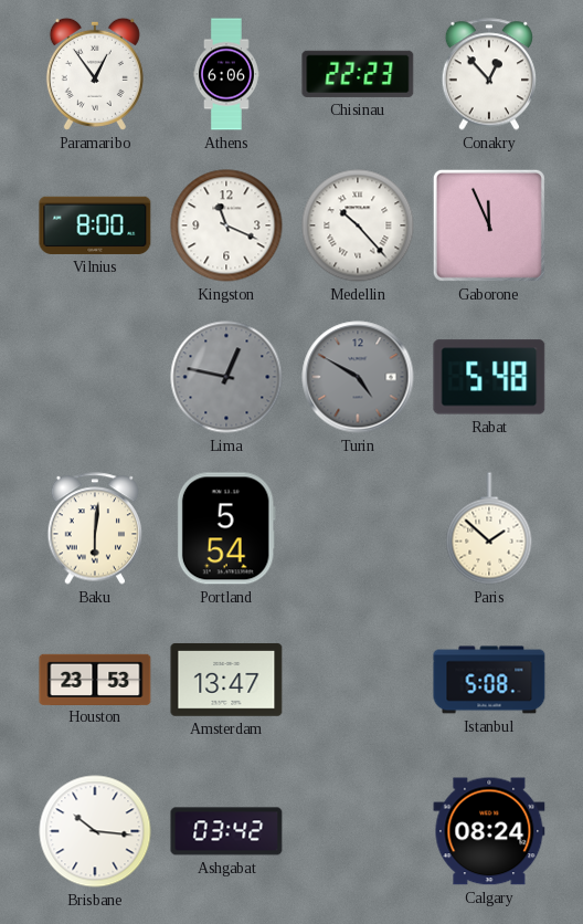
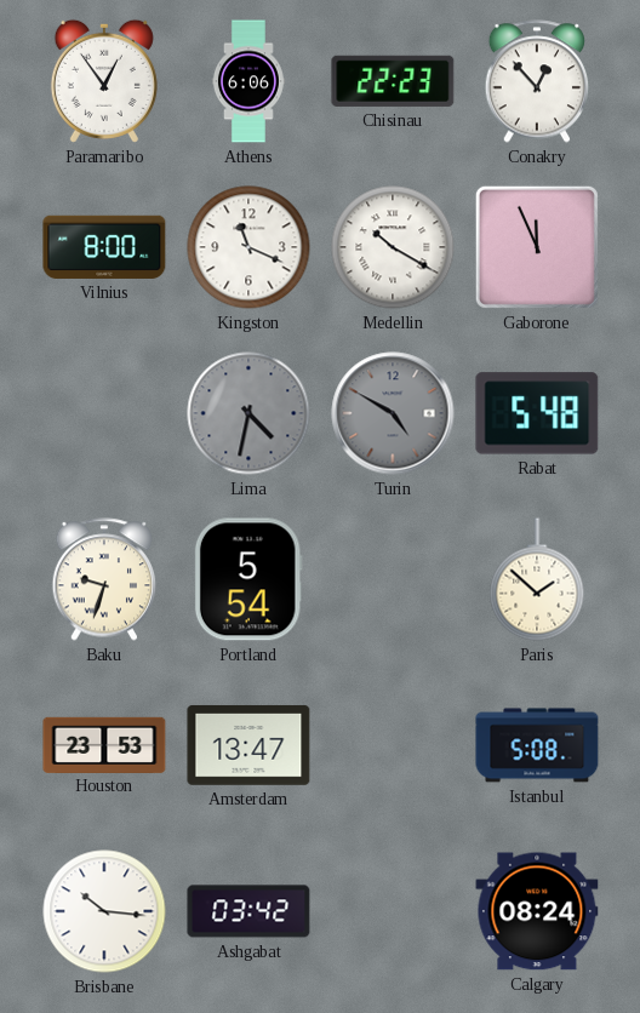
Medellin: 10:23 -> 10:20 (393, 247)
Lima: 12:47 -> 4:32 (248, 413)
Baku: 6:01 -> 9:33 (104, 579)
